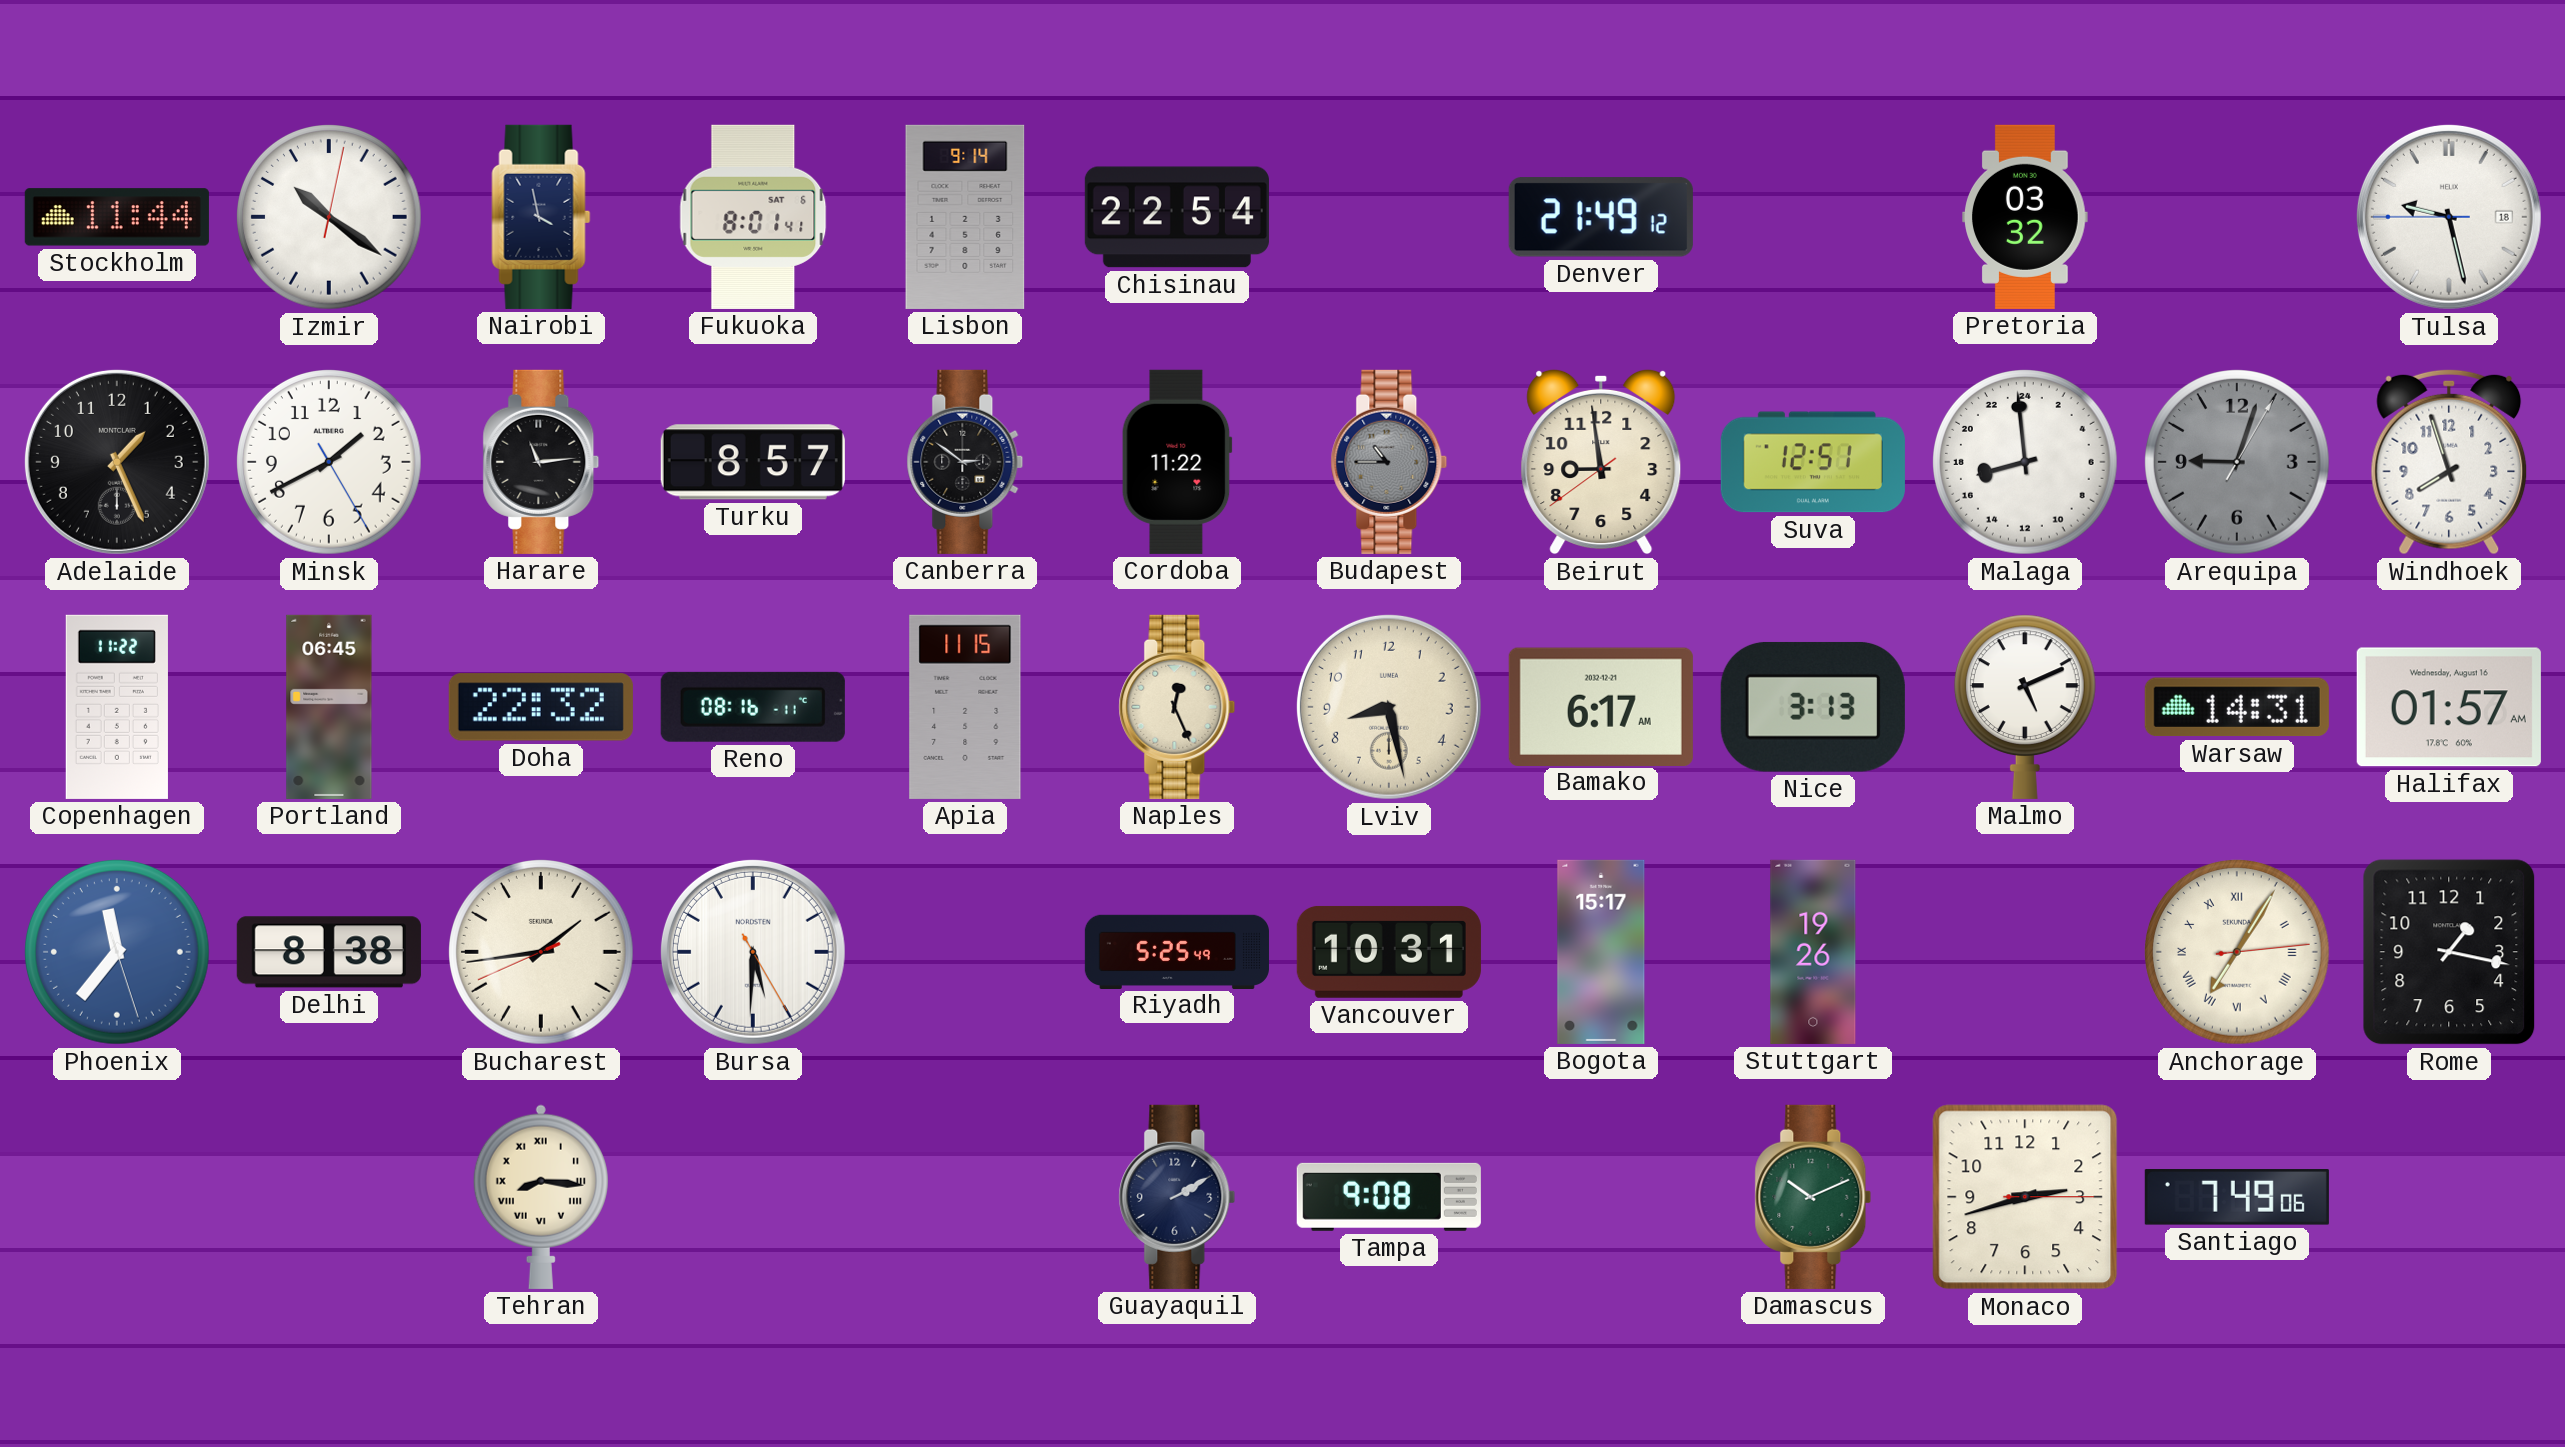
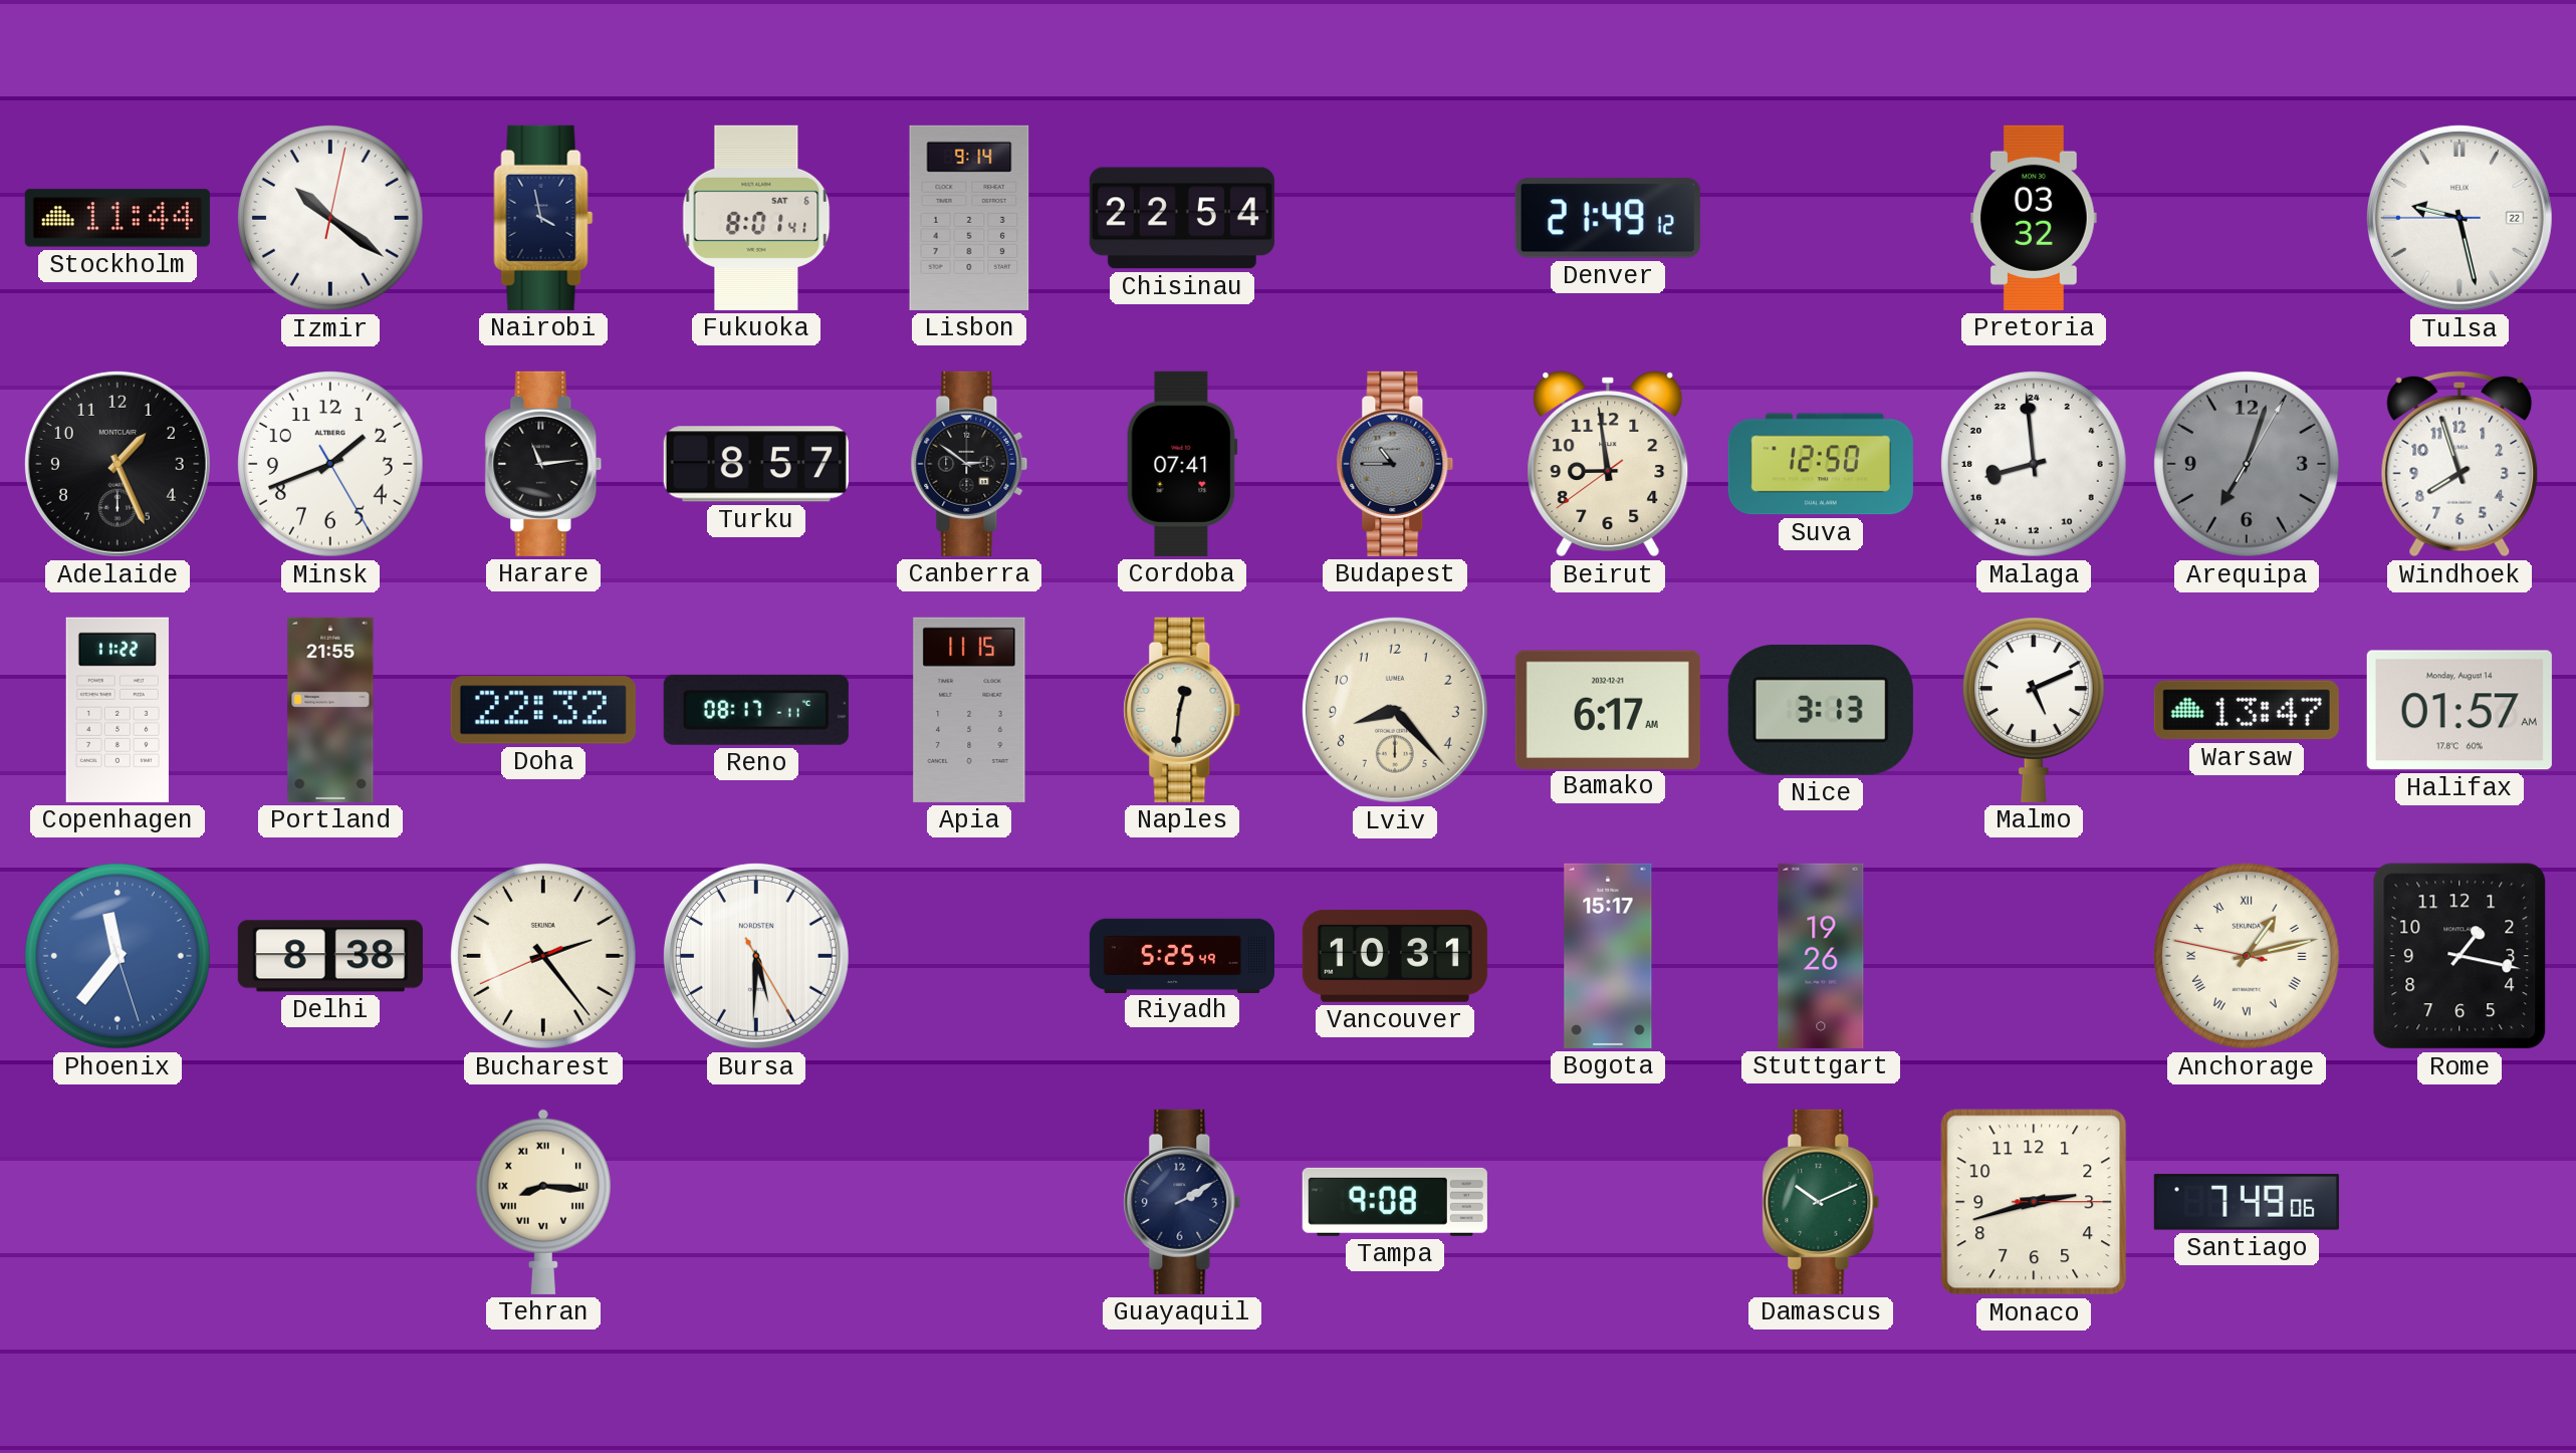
Tulsa date: 18 -> 22 (2460, 218)
Minsk: 1:40 -> 1:41 (331, 465)
Cordoba: 11:22 -> 07:41 (1182, 464)
Suva: 12:51 -> 12:50 (1821, 464)
Arequipa: 9:03 -> 7:03 (2248, 465)
Portland: 06:45 -> 21:55 (330, 710)
Reno: 08:16 -> 08:17 (756, 710)
Naples: 12:26 -> 12:31 (1182, 710)
Lviv: 8:28 -> 8:23 (1395, 710)
Warsaw: 14:31 -> 13:47 (2247, 710)
Halifax date: Wednesday, August 16 -> Monday, August 14 (2460, 710)
Bucharest: 1:43 -> 2:23 (544, 957)
Anchorage: 7:05 -> 1:12 (2248, 957)
